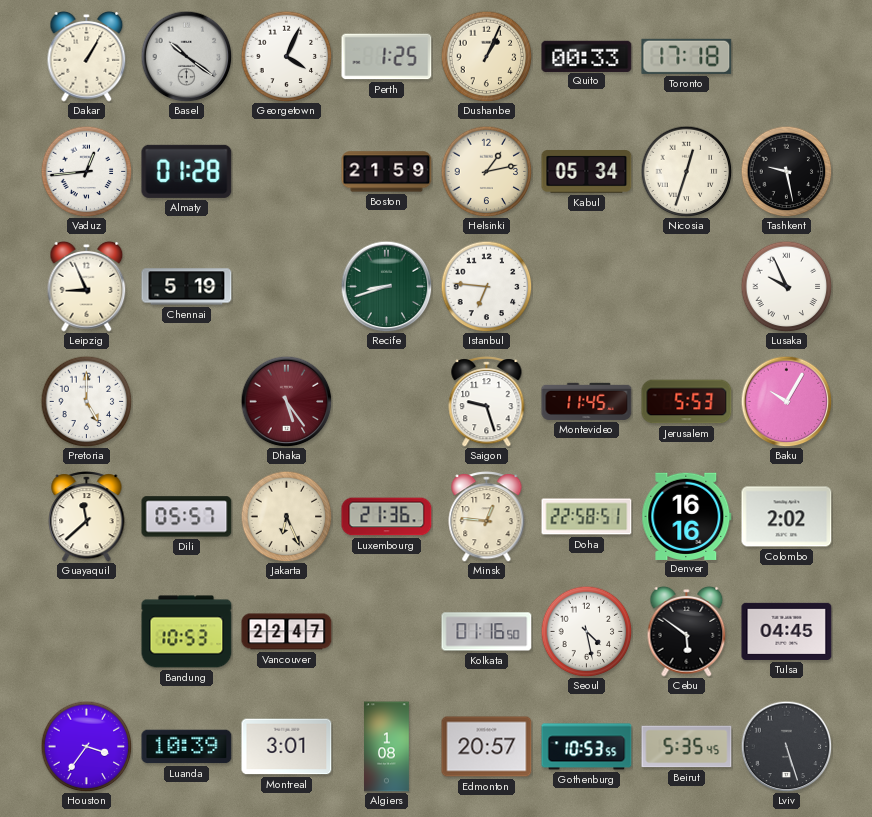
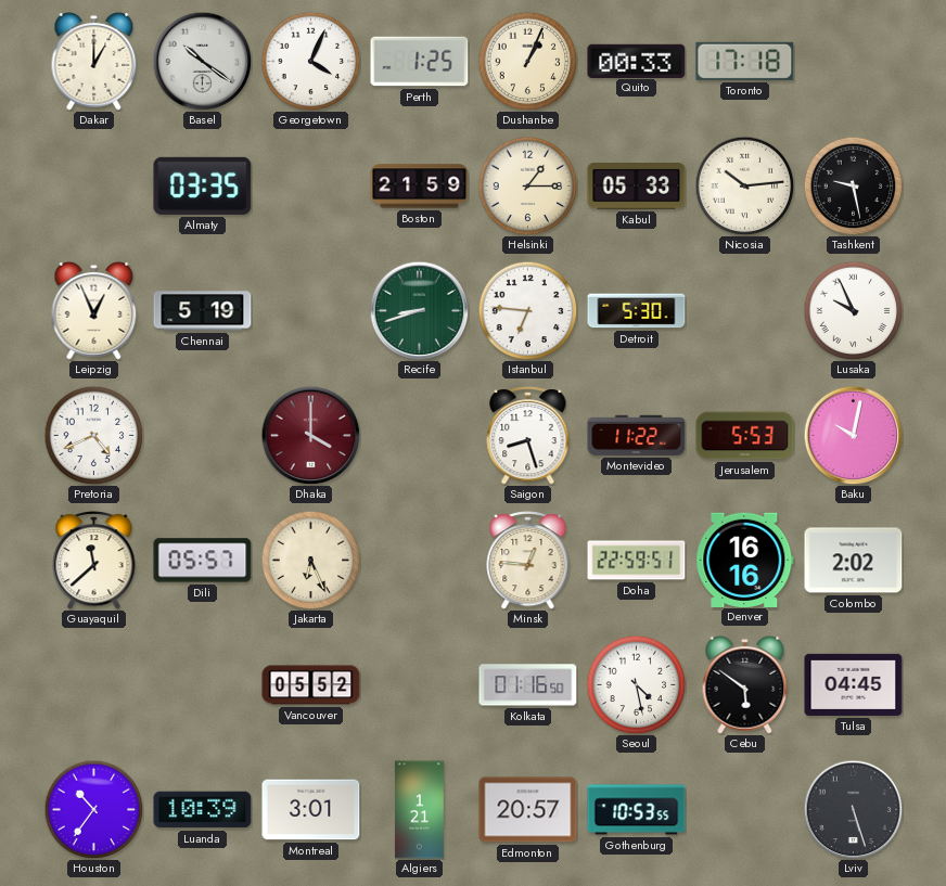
Dakar: 1:05 -> 1:00 (94, 61)
Vaduz: 12:44 -> none (86, 171)
Almaty: 01:28 -> 03:35 (203, 185)
Helsinki: 1:13 -> 1:15 (527, 185)
Kabul: 05:34 -> 05:33 (637, 187)
Nicosia: 12:33 -> 10:14 (744, 185)
Leipzig: 8:56 -> 12:56 (94, 310)
Detroit: none -> 5:30 (637, 311)
Pretoria: 5:00 -> 4:41 (93, 435)
Dhaka: 5:24 -> 4:00 (310, 435)
Saigon: 9:27 -> 8:27 (528, 436)
Montevideo: 11:45 -> 11:22 (637, 435)
Baku: 10:05 -> 10:02 (853, 435)
Luxembourg: 21:36 -> none (387, 517)
Doha: 22:58 -> 22:59 (637, 561)
Bandung: 10:53 -> none (187, 632)
Vancouver: 22:47 -> 05:52 (311, 685)
Houston: 3:36 -> 10:36 (93, 809)
Algiers: 1:08 -> 1:21 (420, 810)
Beirut: 5:35 -> none (687, 747)
